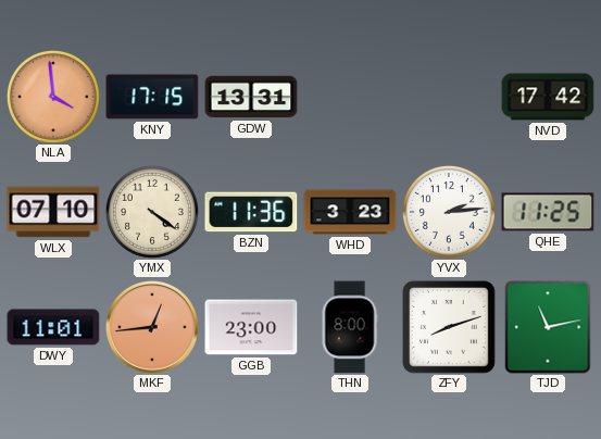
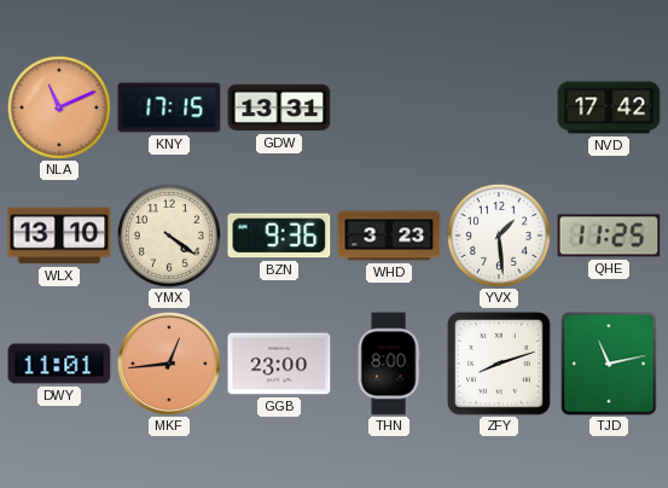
NLA: 3:59 -> 11:11 (59, 108)
WLX: 07:10 -> 13:10 (59, 236)
BZN: 11:36 -> 9:36 (279, 236)
YVX: 2:14 -> 1:29 (499, 236)
